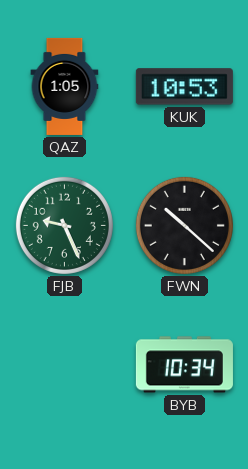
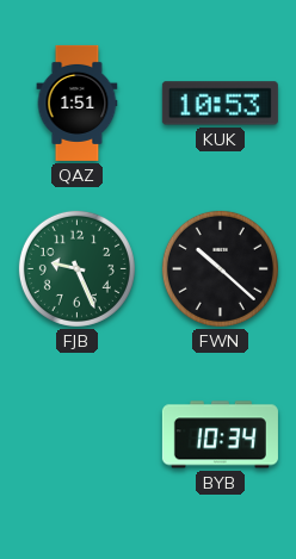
QAZ: 1:05 -> 1:51 (78, 103)
